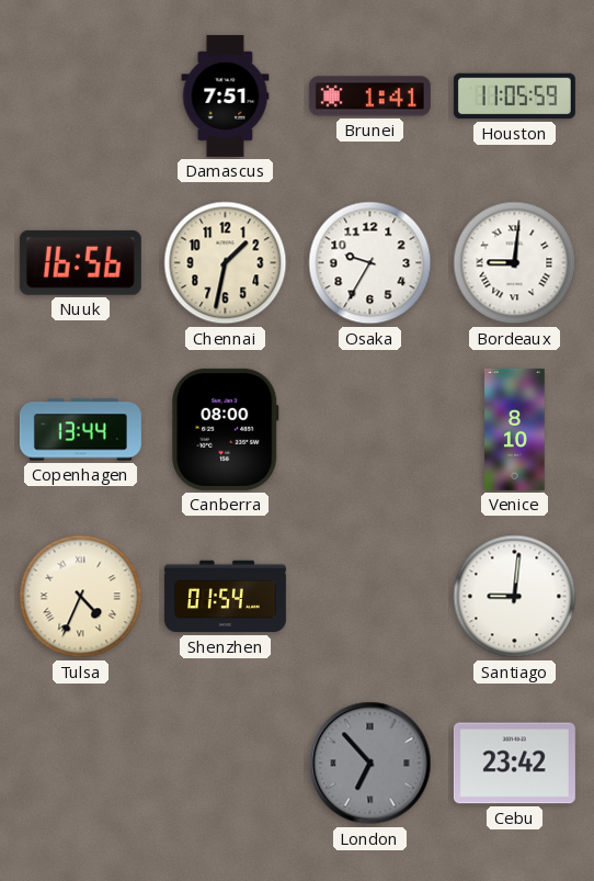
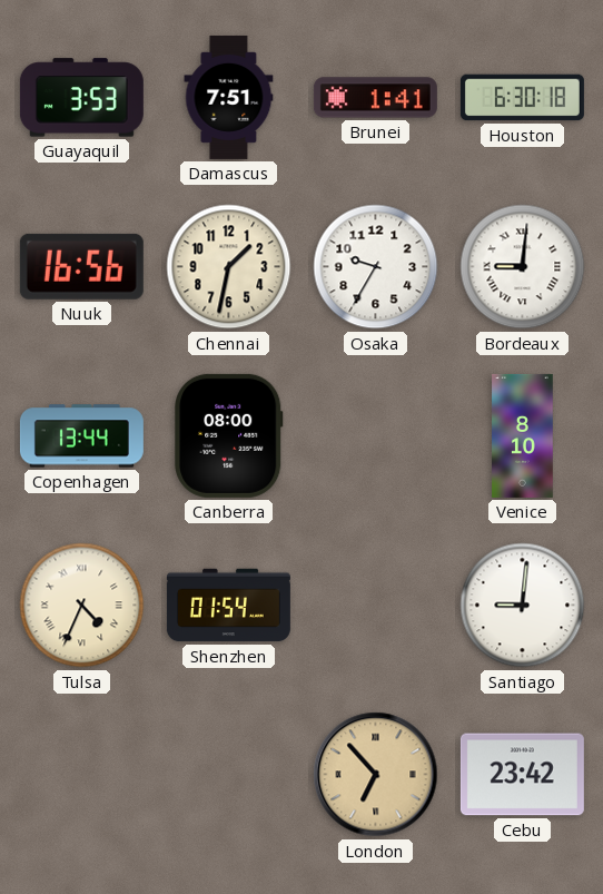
Guayaquil: none -> 3:53 (81, 98)
Houston: 11:05 -> 6:30 (522, 98)
London dial: grey -> champagne (376, 775)
